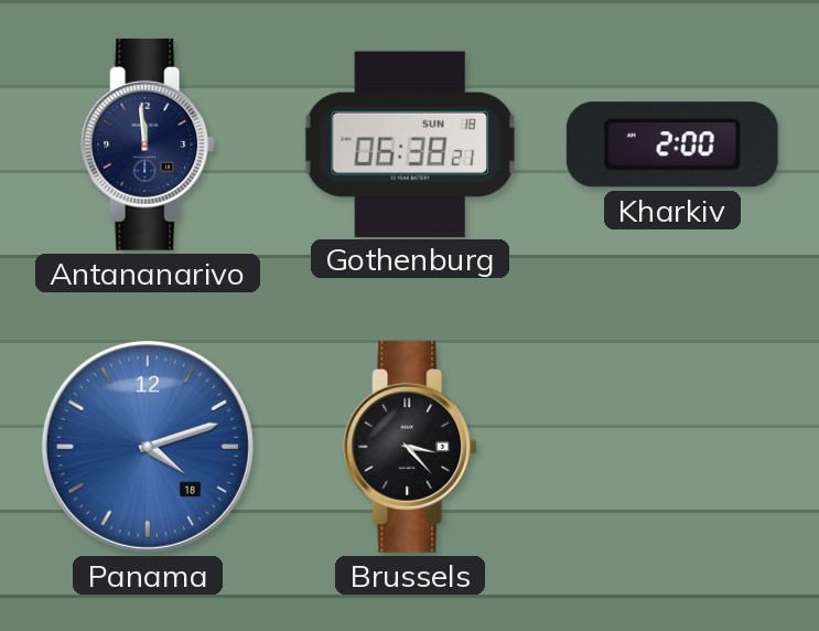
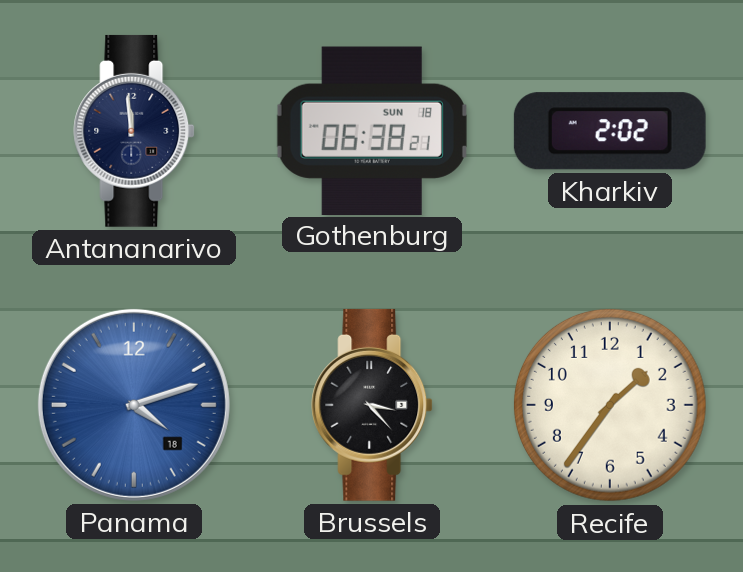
Kharkiv: 2:00 -> 2:02 (610, 131)
Recife: none -> 1:36 (610, 405)
